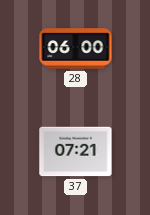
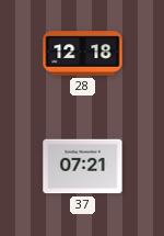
28: 06:00 -> 12:18 (83, 54)
